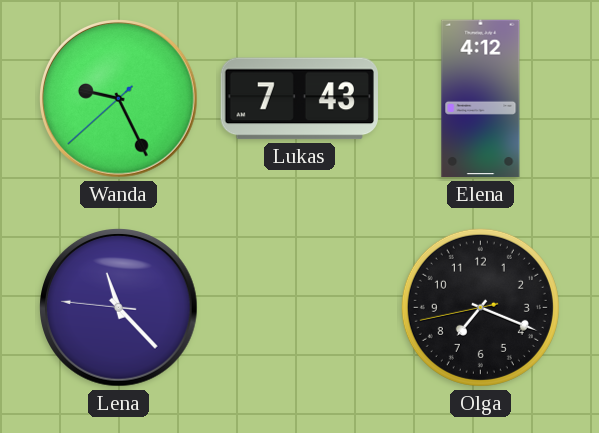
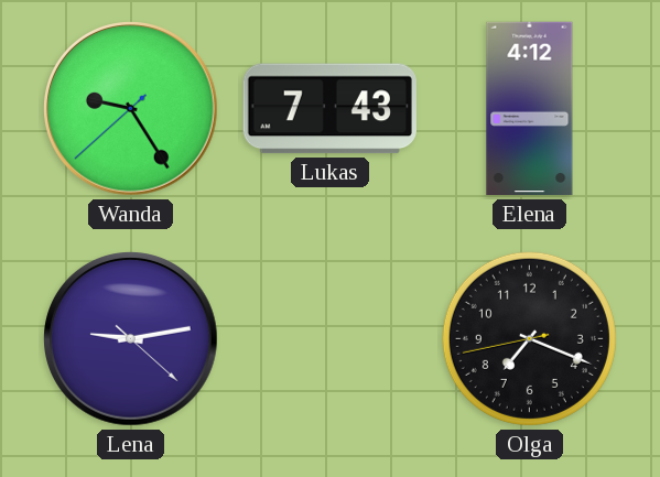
Wanda: 9:25 -> 9:24 (131, 109)
Lena: 11:22 -> 9:13 (131, 339)
